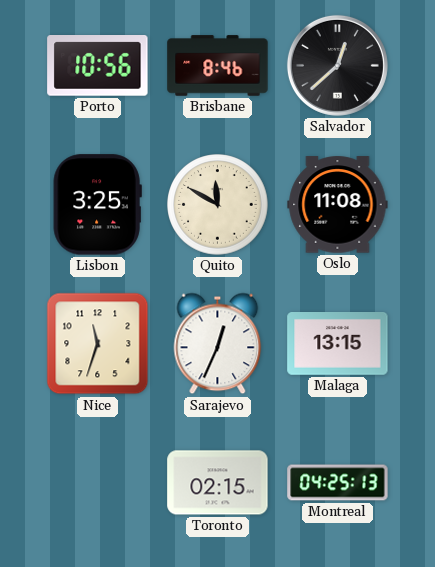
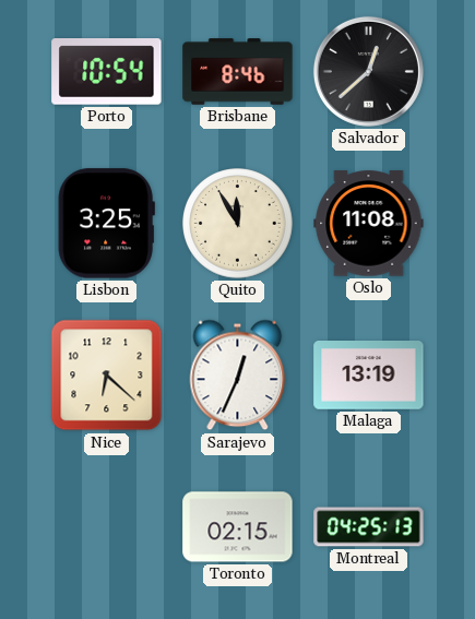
Porto: 10:56 -> 10:54 (107, 72)
Quito: 11:50 -> 11:55 (238, 224)
Nice: 11:33 -> 6:22 (107, 376)
Malaga: 13:15 -> 13:19 (369, 376)
